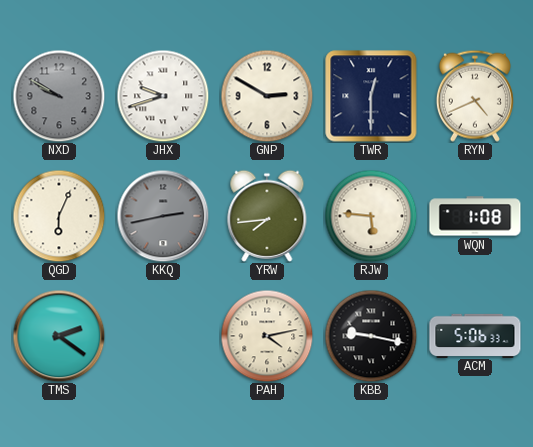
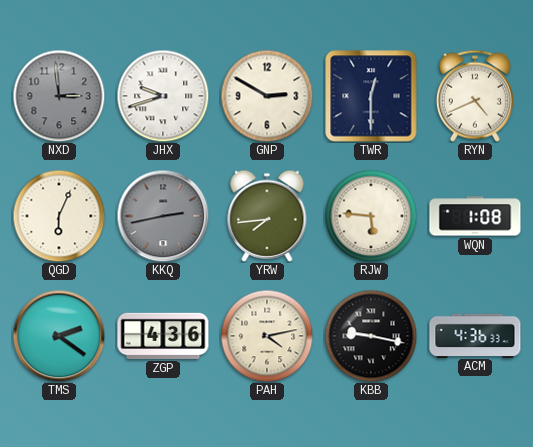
NXD: 9:50 -> 2:59 (59, 96)
ZGP: none -> 4:36 (163, 336)
ACM: 5:06 -> 4:36 (475, 335)
